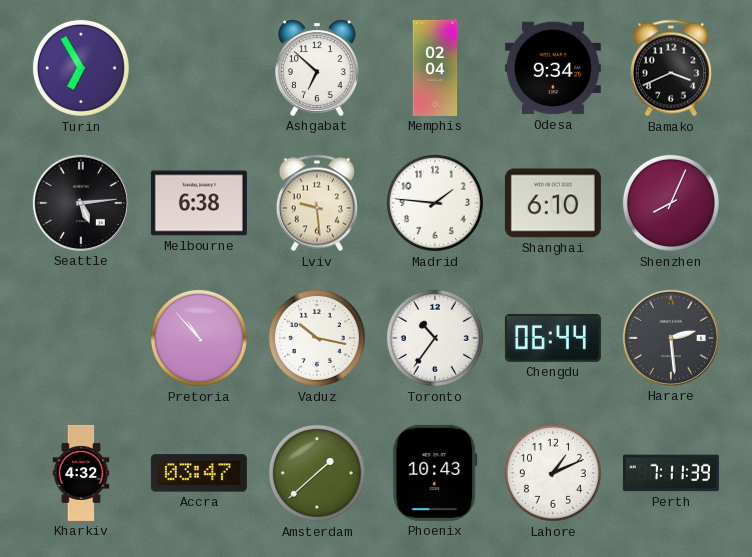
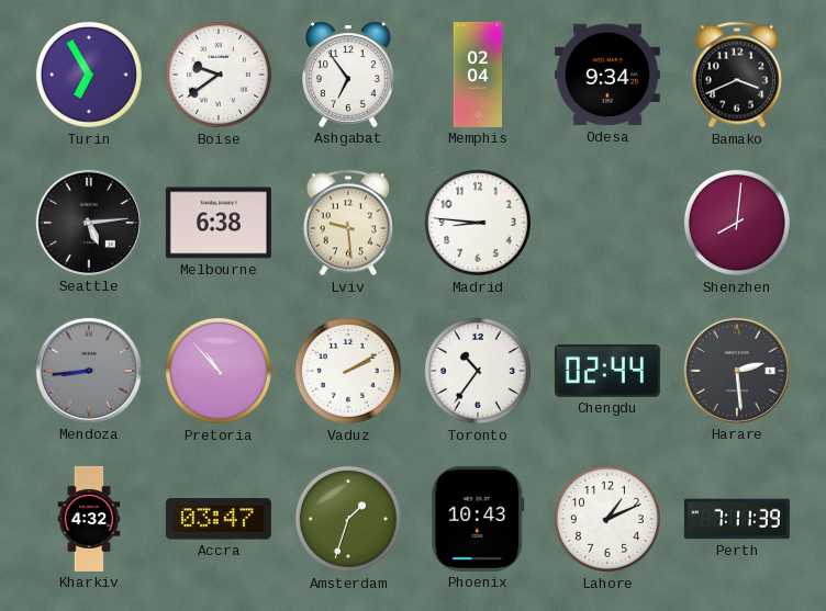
Boise: none -> 9:39 (219, 75)
Ashgabat: 6:52 -> 6:54 (348, 75)
Madrid: 1:46 -> 8:46 (478, 223)
Shanghai: 6:10 -> none (553, 203)
Shenzhen: 8:04 -> 8:01 (737, 223)
Mendoza: none -> 8:44 (89, 371)
Vaduz: 10:17 -> 2:10 (348, 371)
Chengdu: 06:44 -> 02:44 (607, 371)
Amsterdam: 1:38 -> 1:33 (348, 519)
